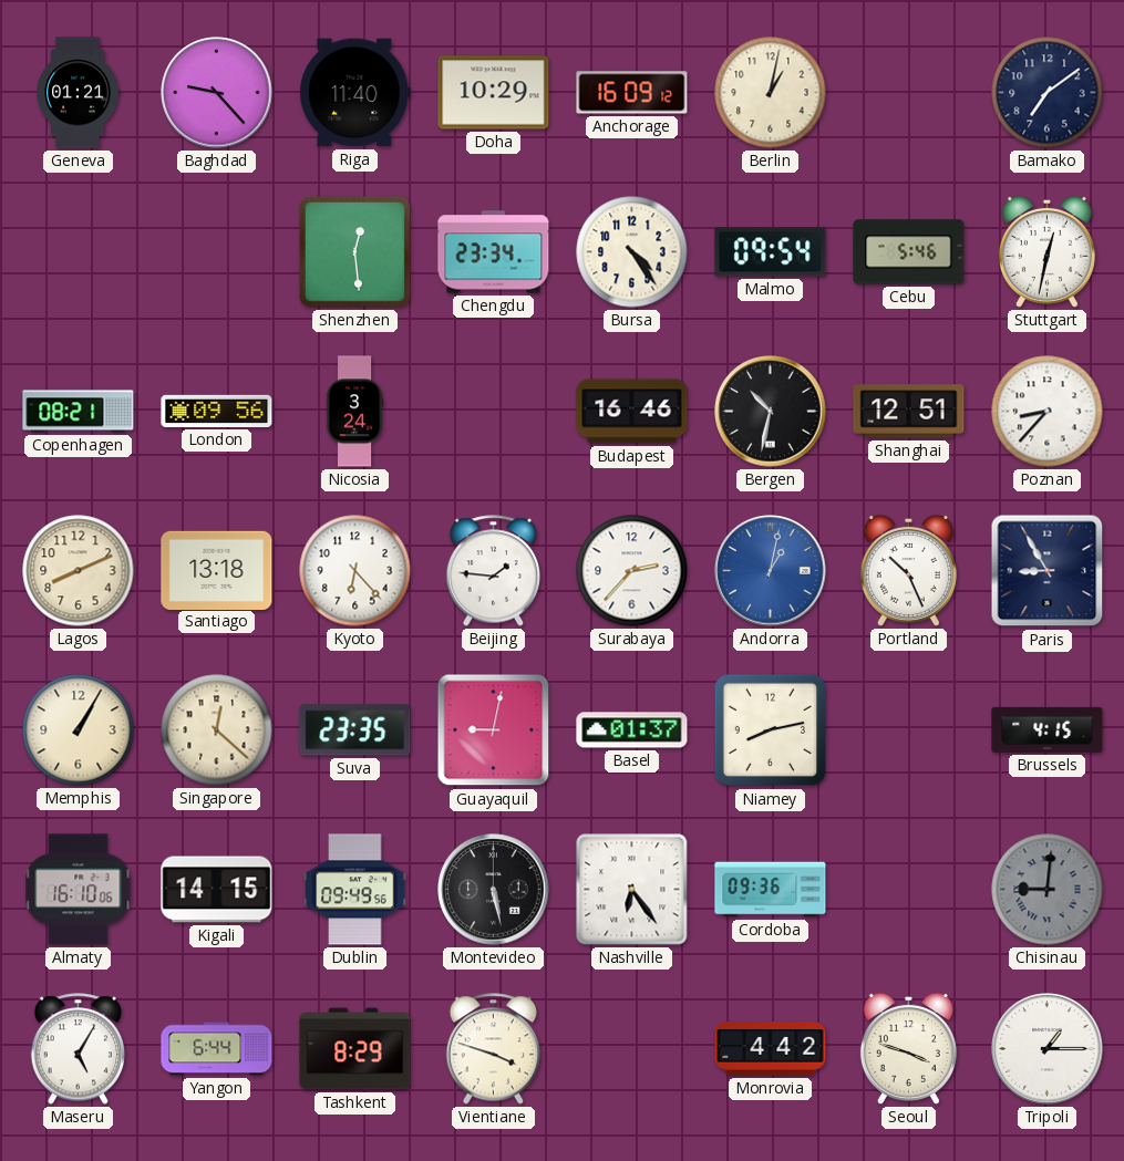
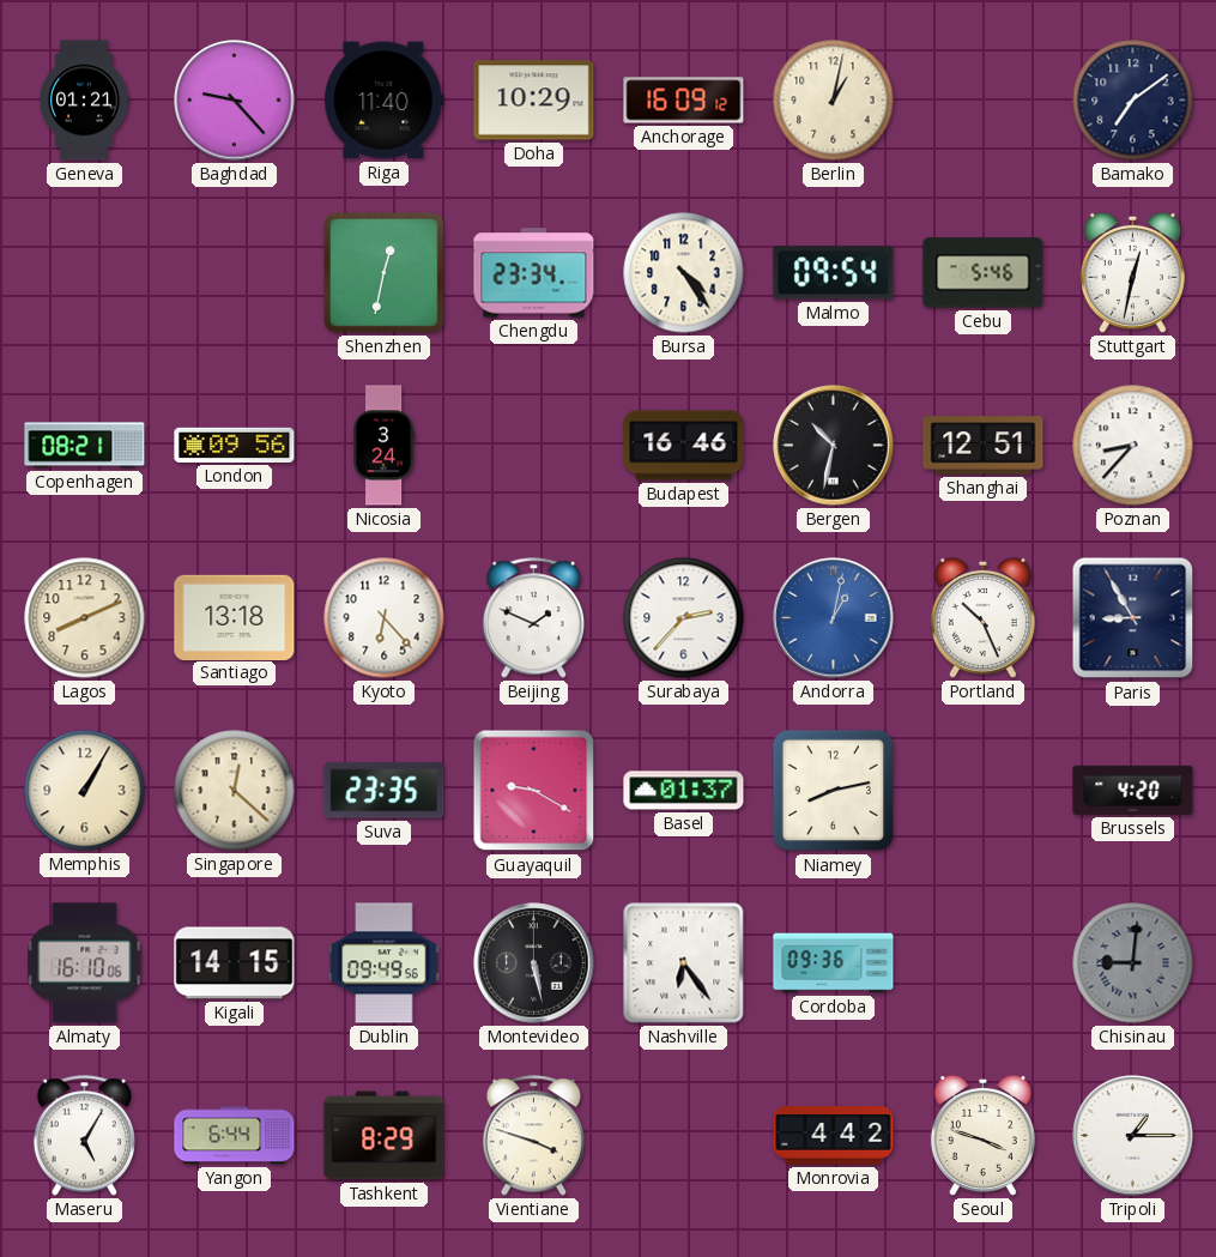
Shenzhen: 12:29 -> 12:32 (383, 272)
Beijing: 1:46 -> 1:49 (534, 618)
Guayaquil: 9:02 -> 9:20 (534, 791)
Brussels: 4:15 -> 4:20 (1133, 790)
